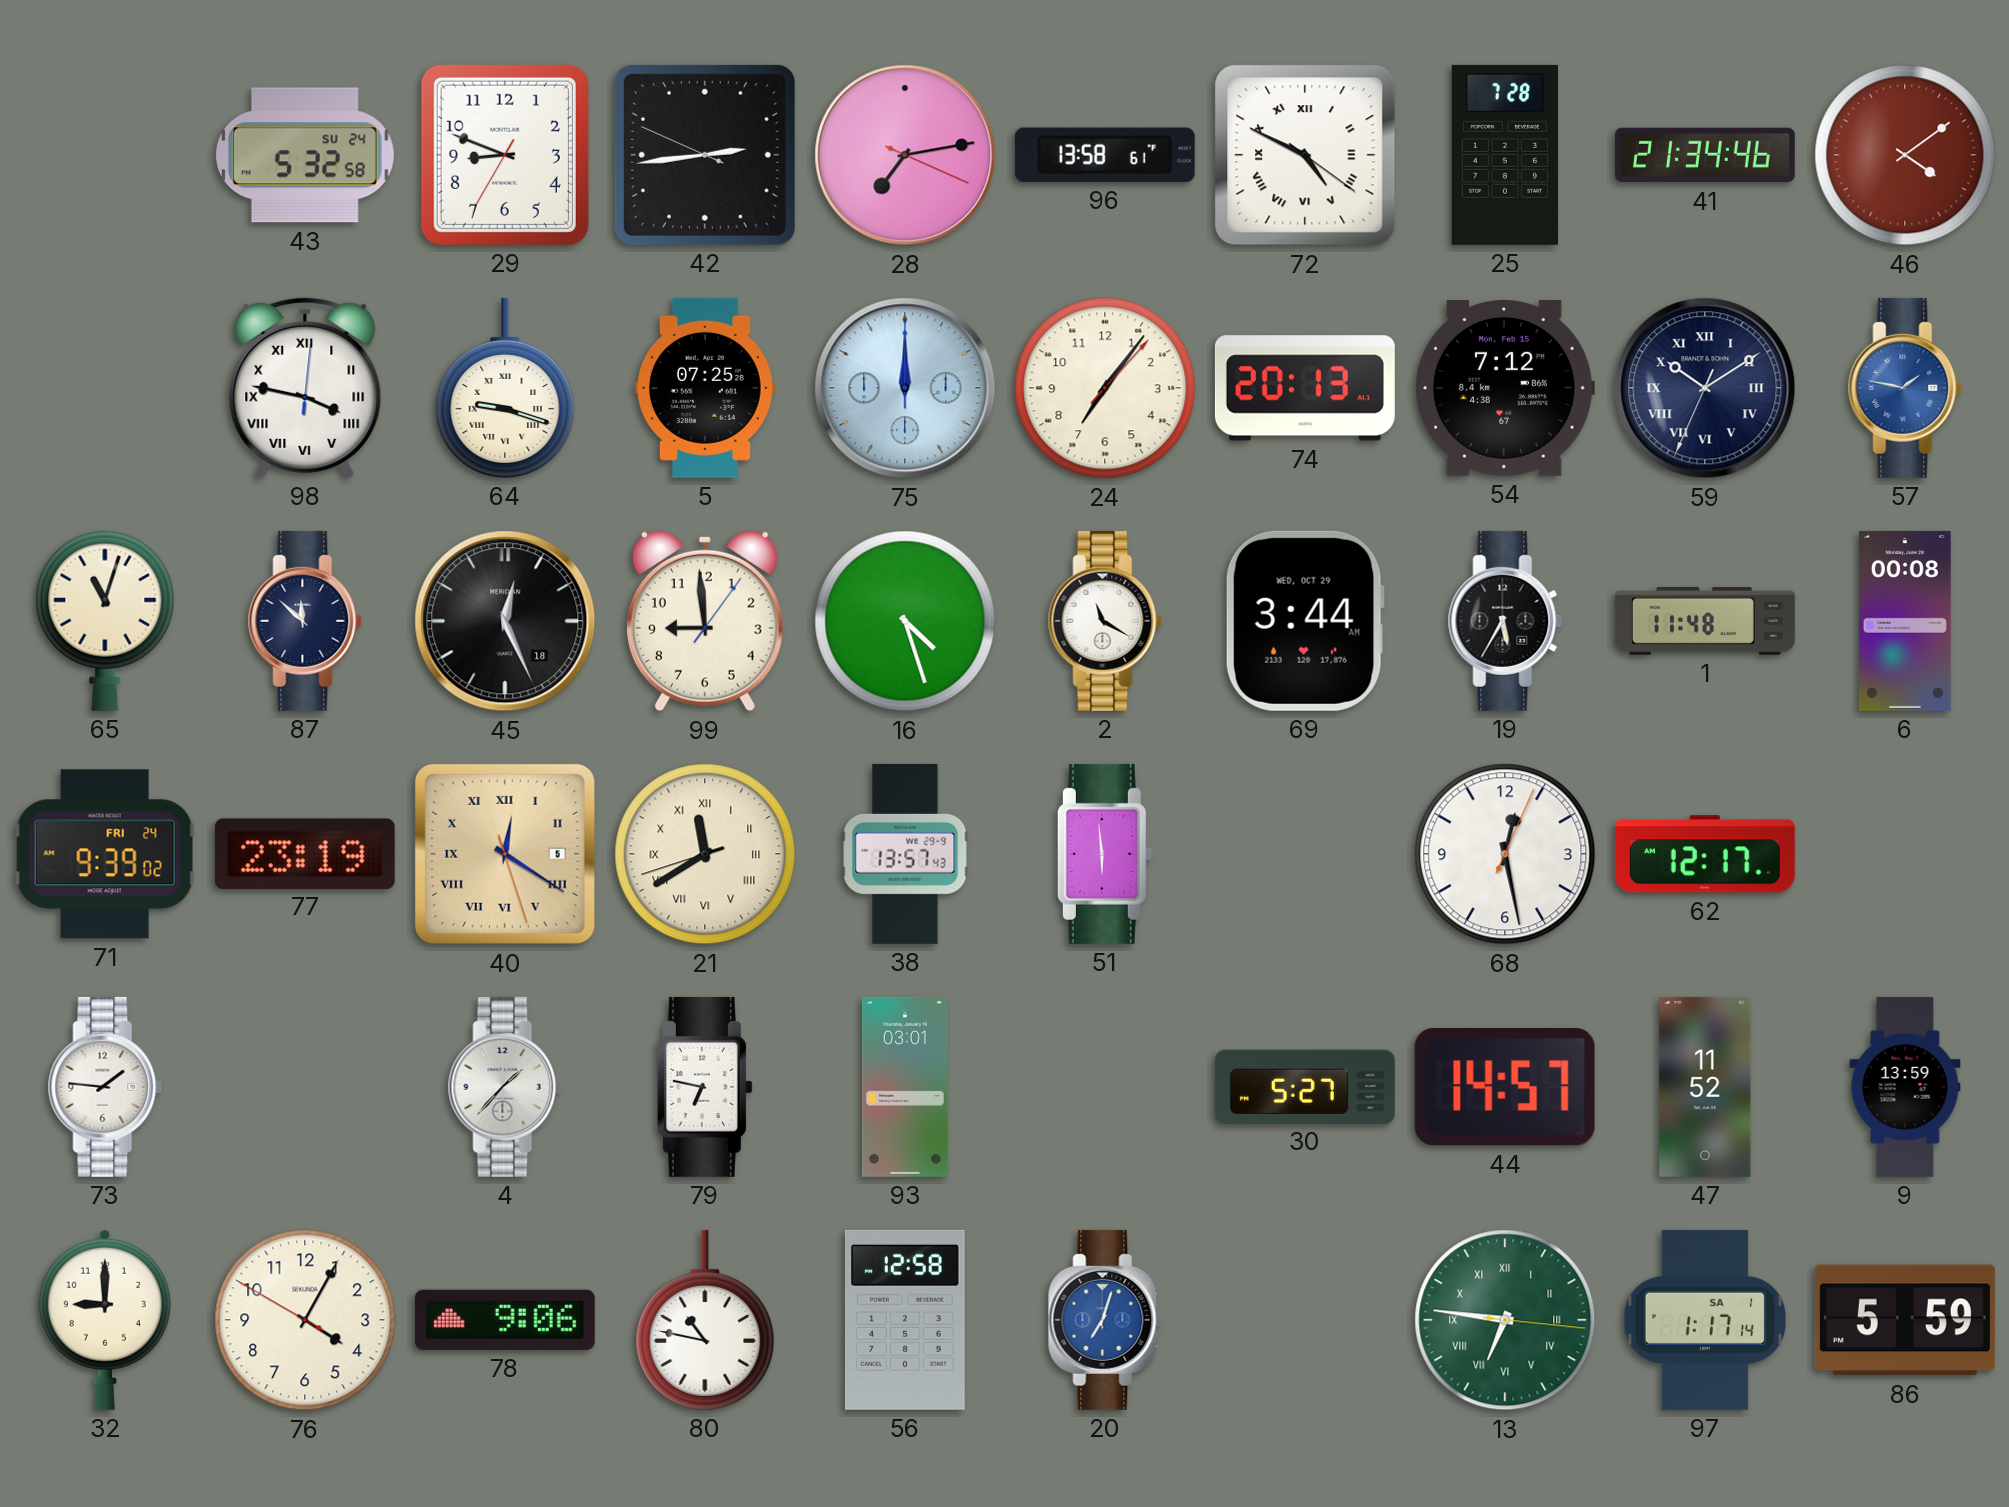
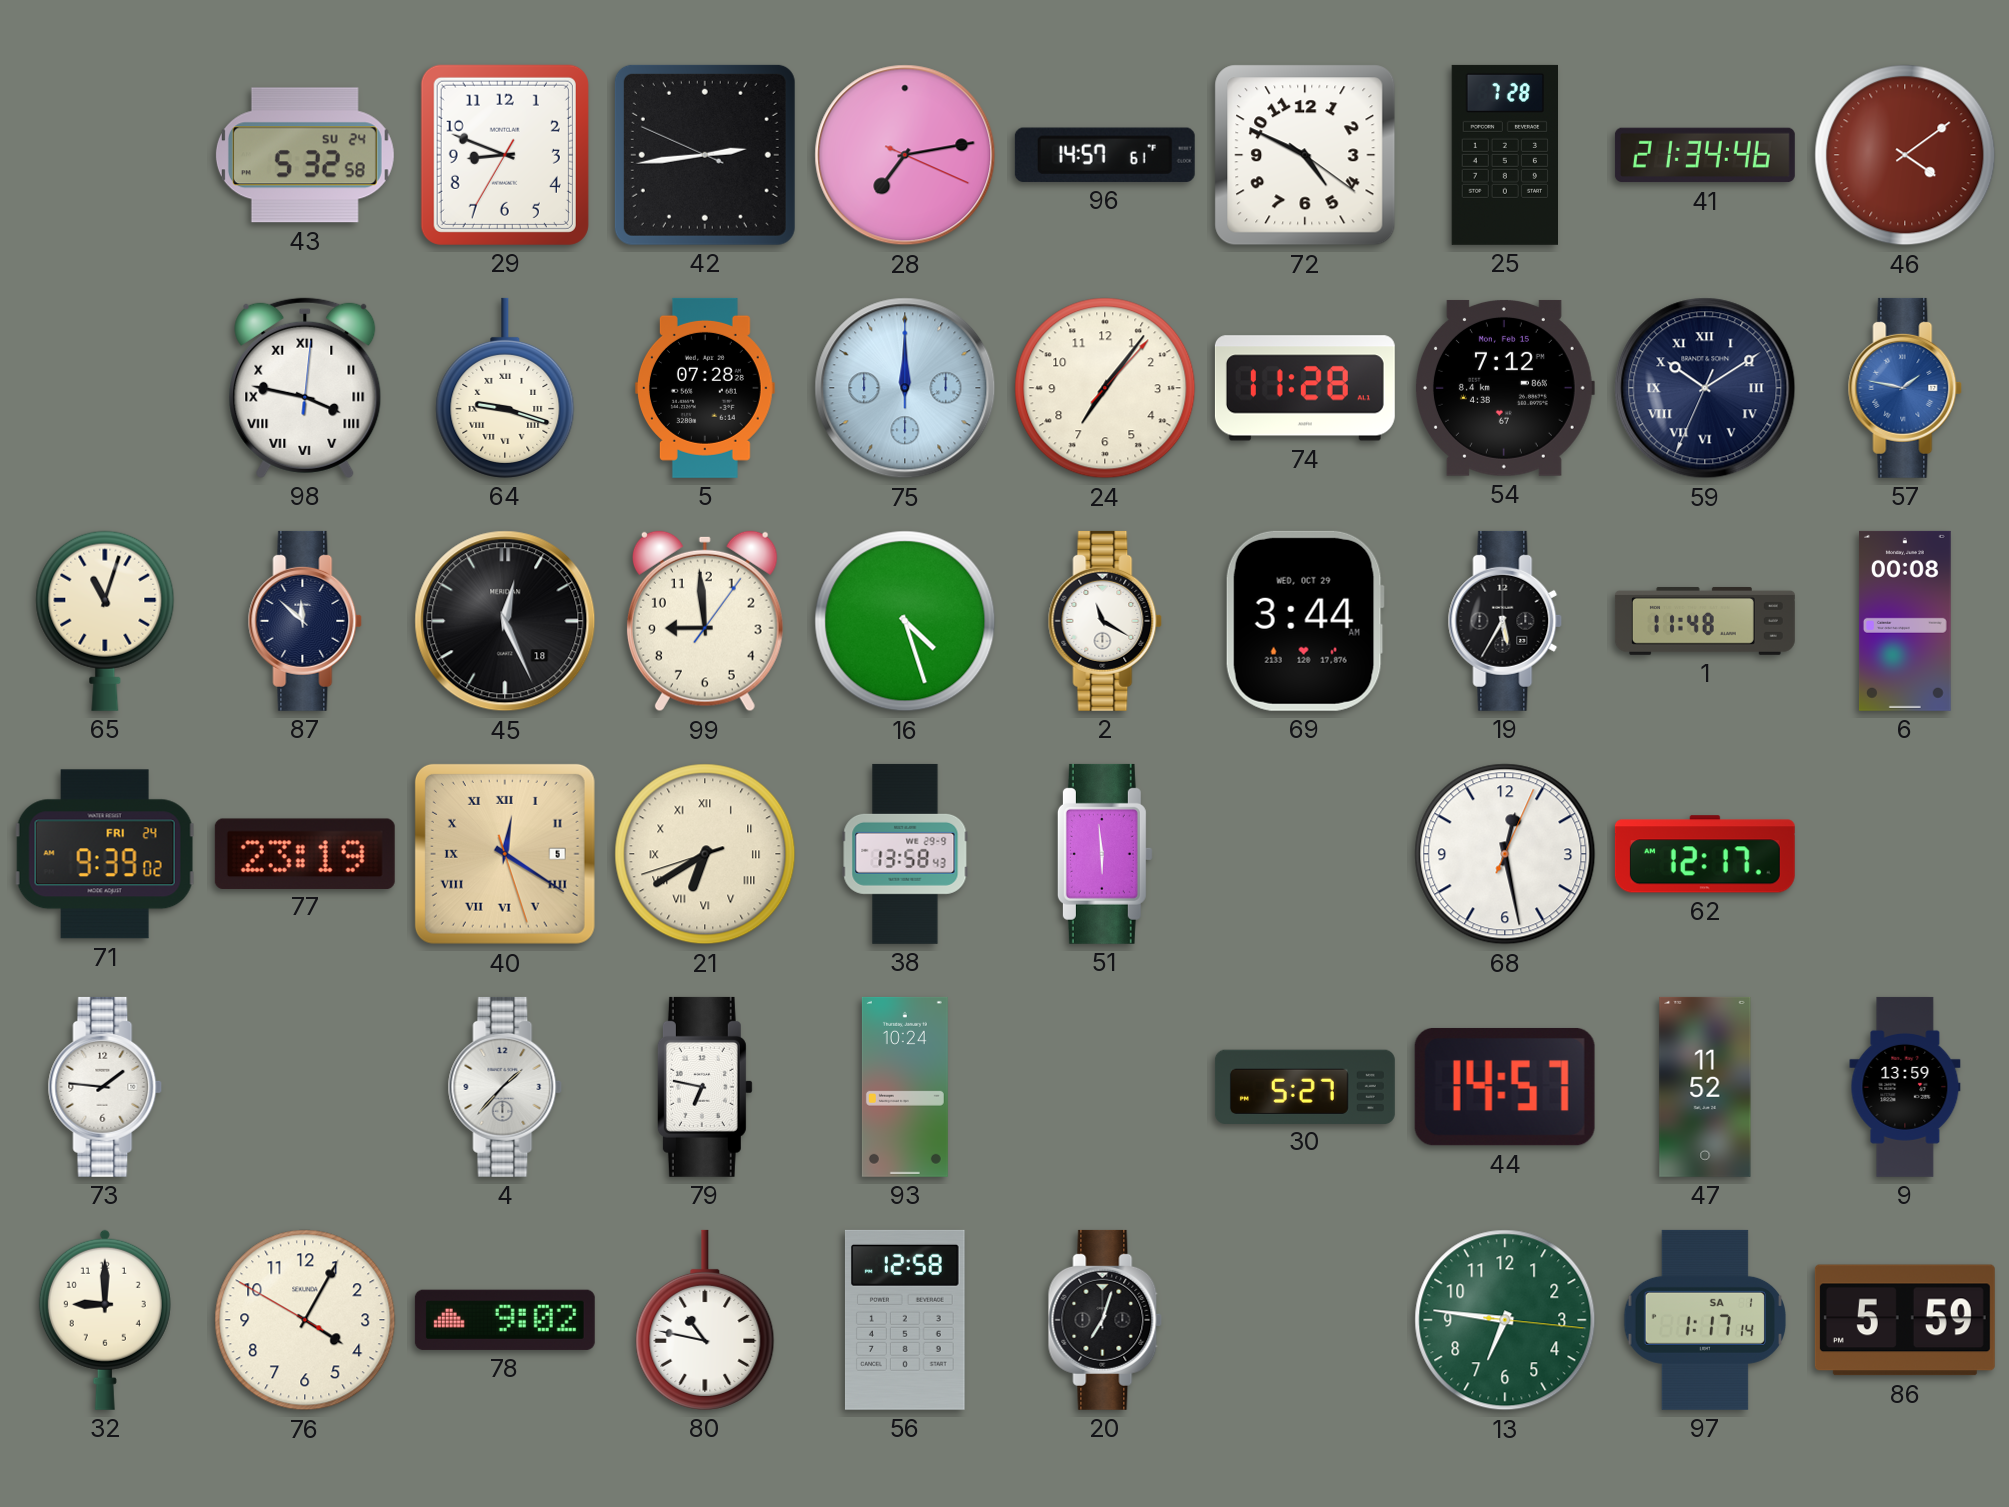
96: 13:58 -> 14:57 (1105, 155)
72 numerals: Roman -> Arabic (1305, 155)
5: 07:25 -> 07:28 (705, 388)
74: 20:13 -> 11:28 (1305, 388)
21: 11:39 -> 6:39 (705, 854)
38: 13:57 -> 13:58 (905, 854)
93: 03:01 -> 10:24 (905, 1087)
78: 9:06 -> 9:02 (505, 1320)
20 dial: blue -> black (1105, 1320)
13 numerals: Roman -> Arabic (1505, 1320)
